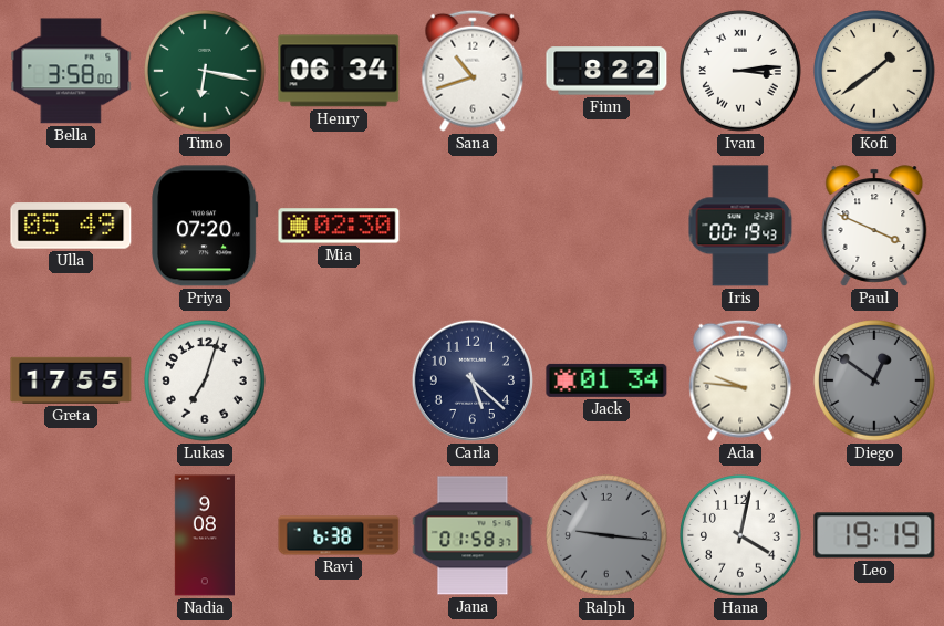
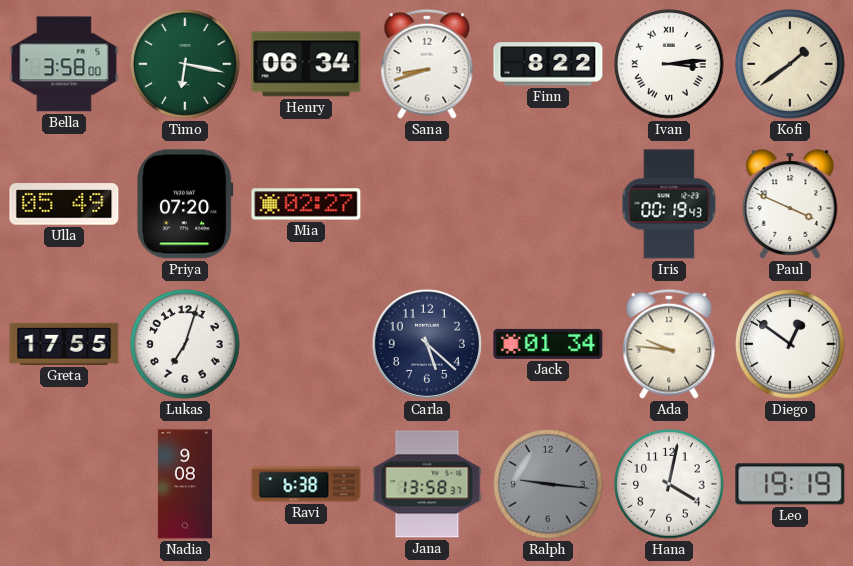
Sana: 10:42 -> 8:42 (427, 64)
Mia: 02:30 -> 02:27 (306, 204)
Diego dial: grey -> white (790, 344)
Jana: 01:58 -> 13:58 (427, 484)
